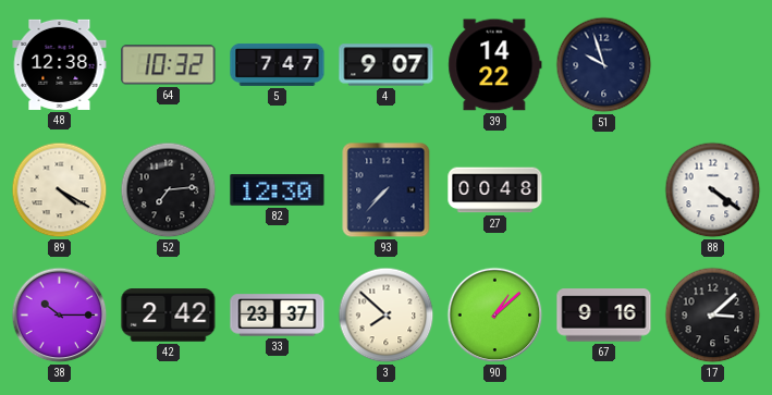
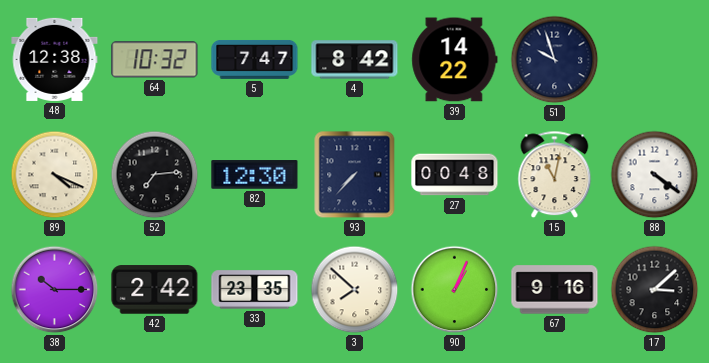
4: 9:07 -> 8:42 (355, 60)
89: 4:20 -> 4:19 (55, 175)
15: none -> 11:02 (555, 175)
33: 23:37 -> 23:35 (255, 290)
90: 1:08 -> 1:04 (455, 290)
